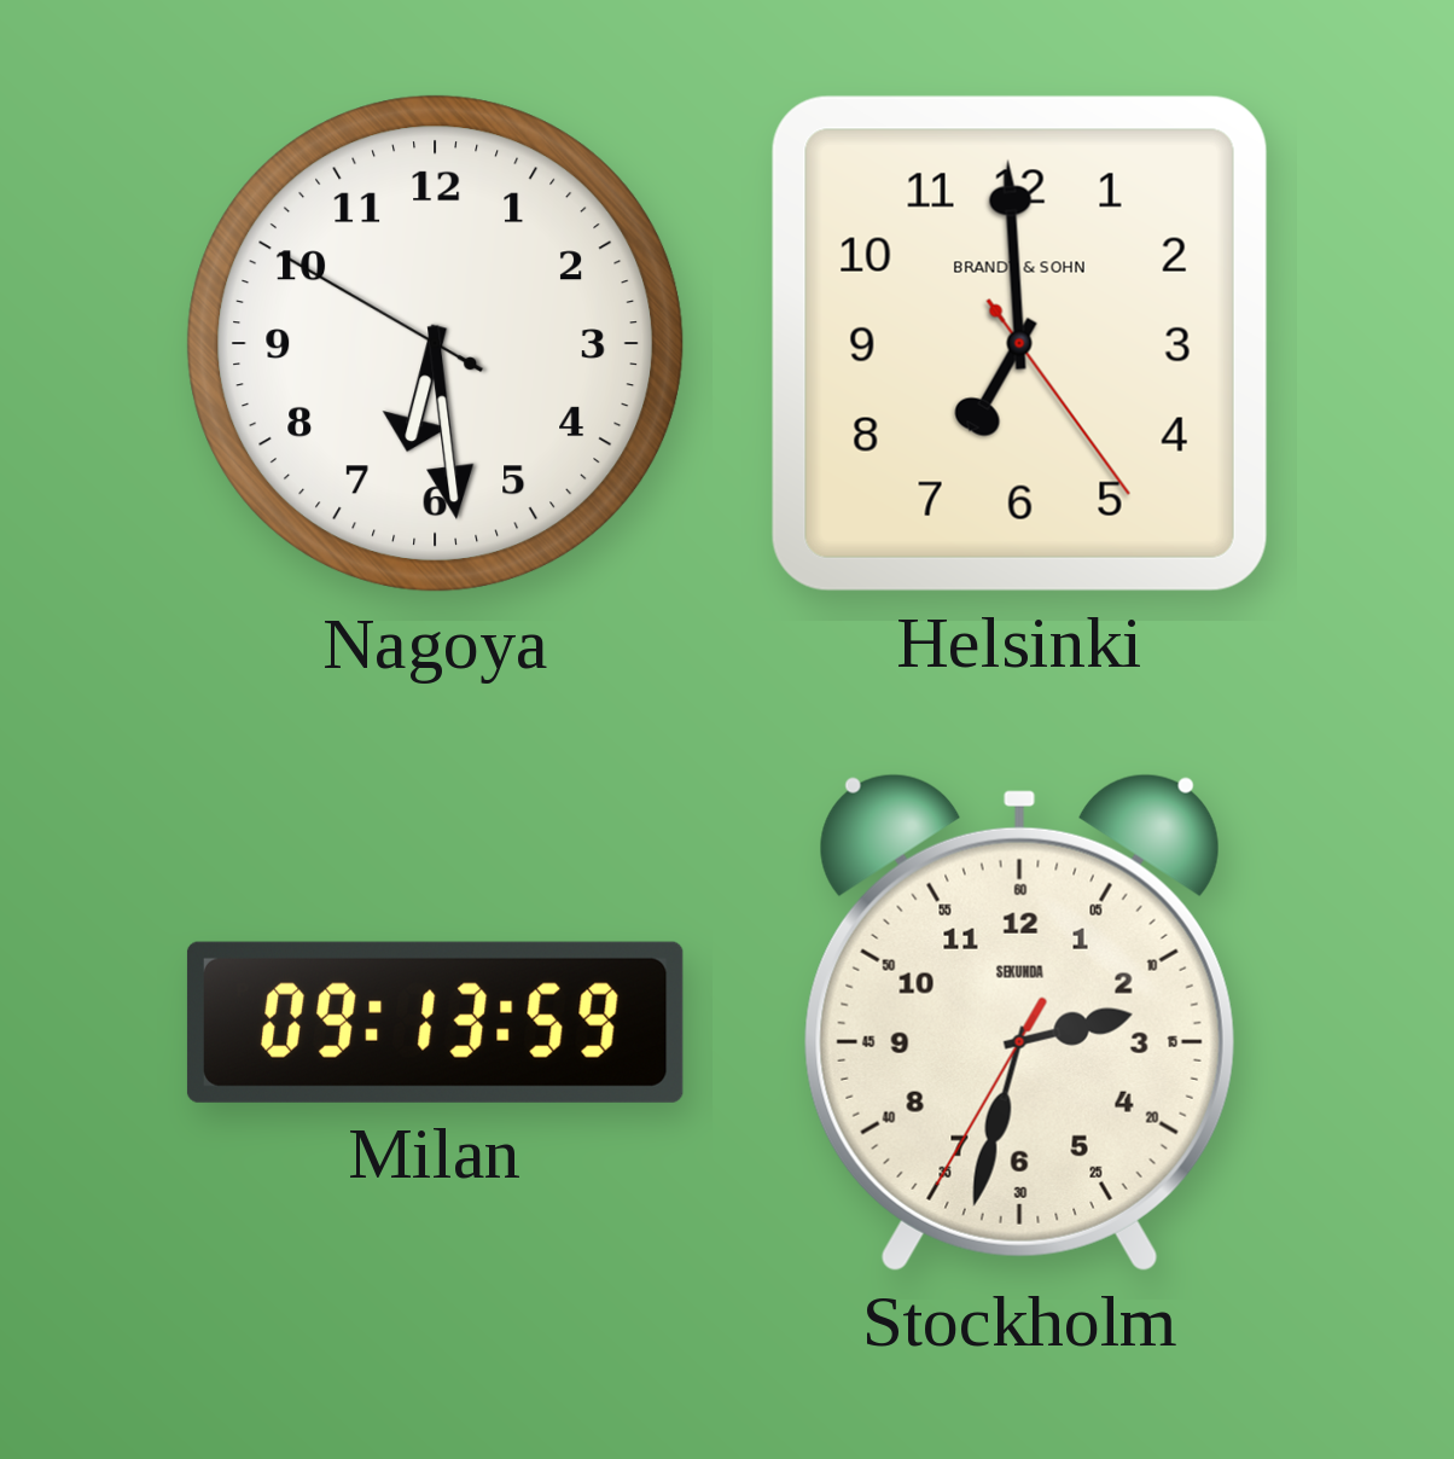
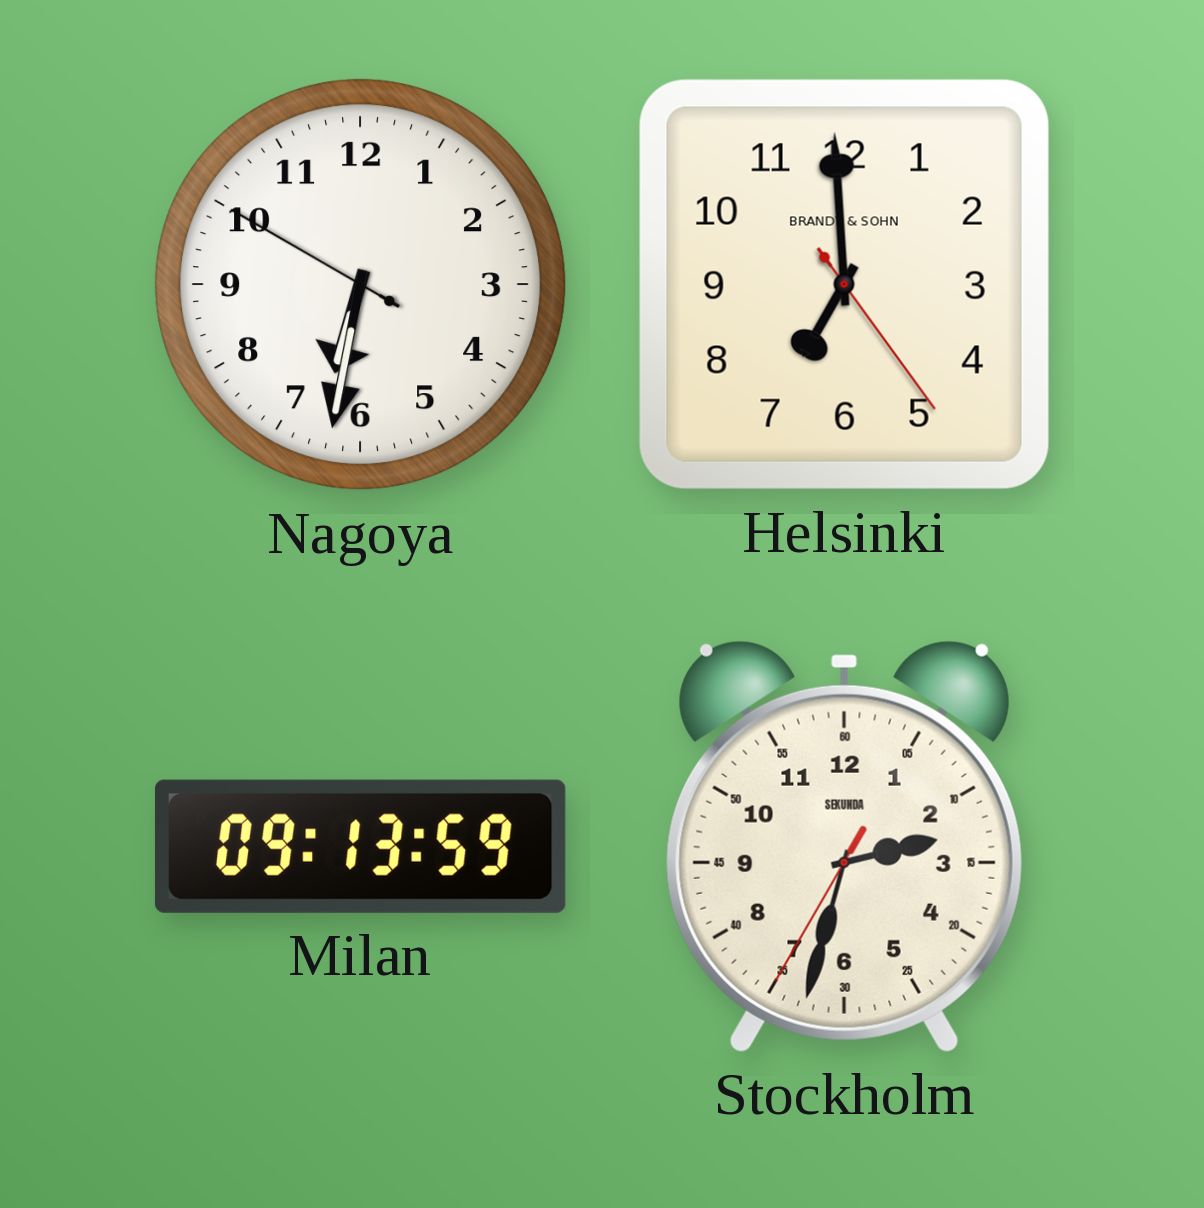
Nagoya: 6:28 -> 6:31 (361, 285)
